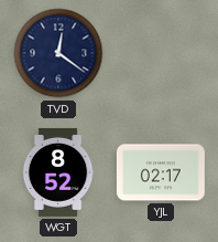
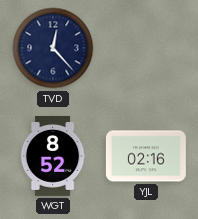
TVD: 12:21 -> 12:23 (53, 48)
YJL: 02:17 -> 02:16 (146, 156)
